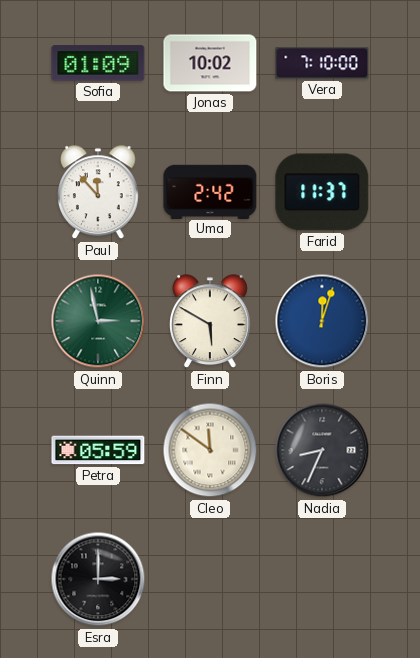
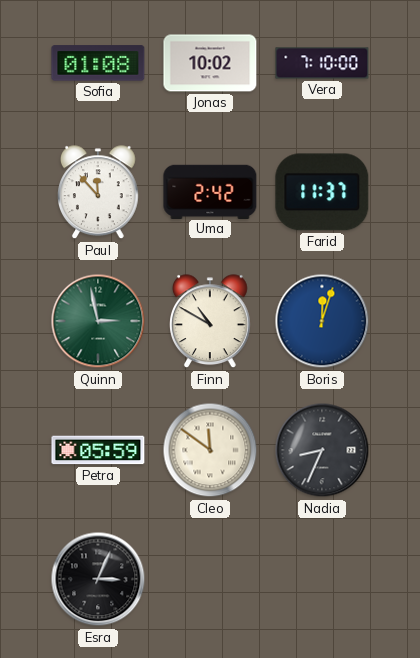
Sofia: 01:09 -> 01:08 (98, 63)
Finn: 5:50 -> 10:50 (211, 322)
Esra: 3:00 -> 3:04 (98, 579)
